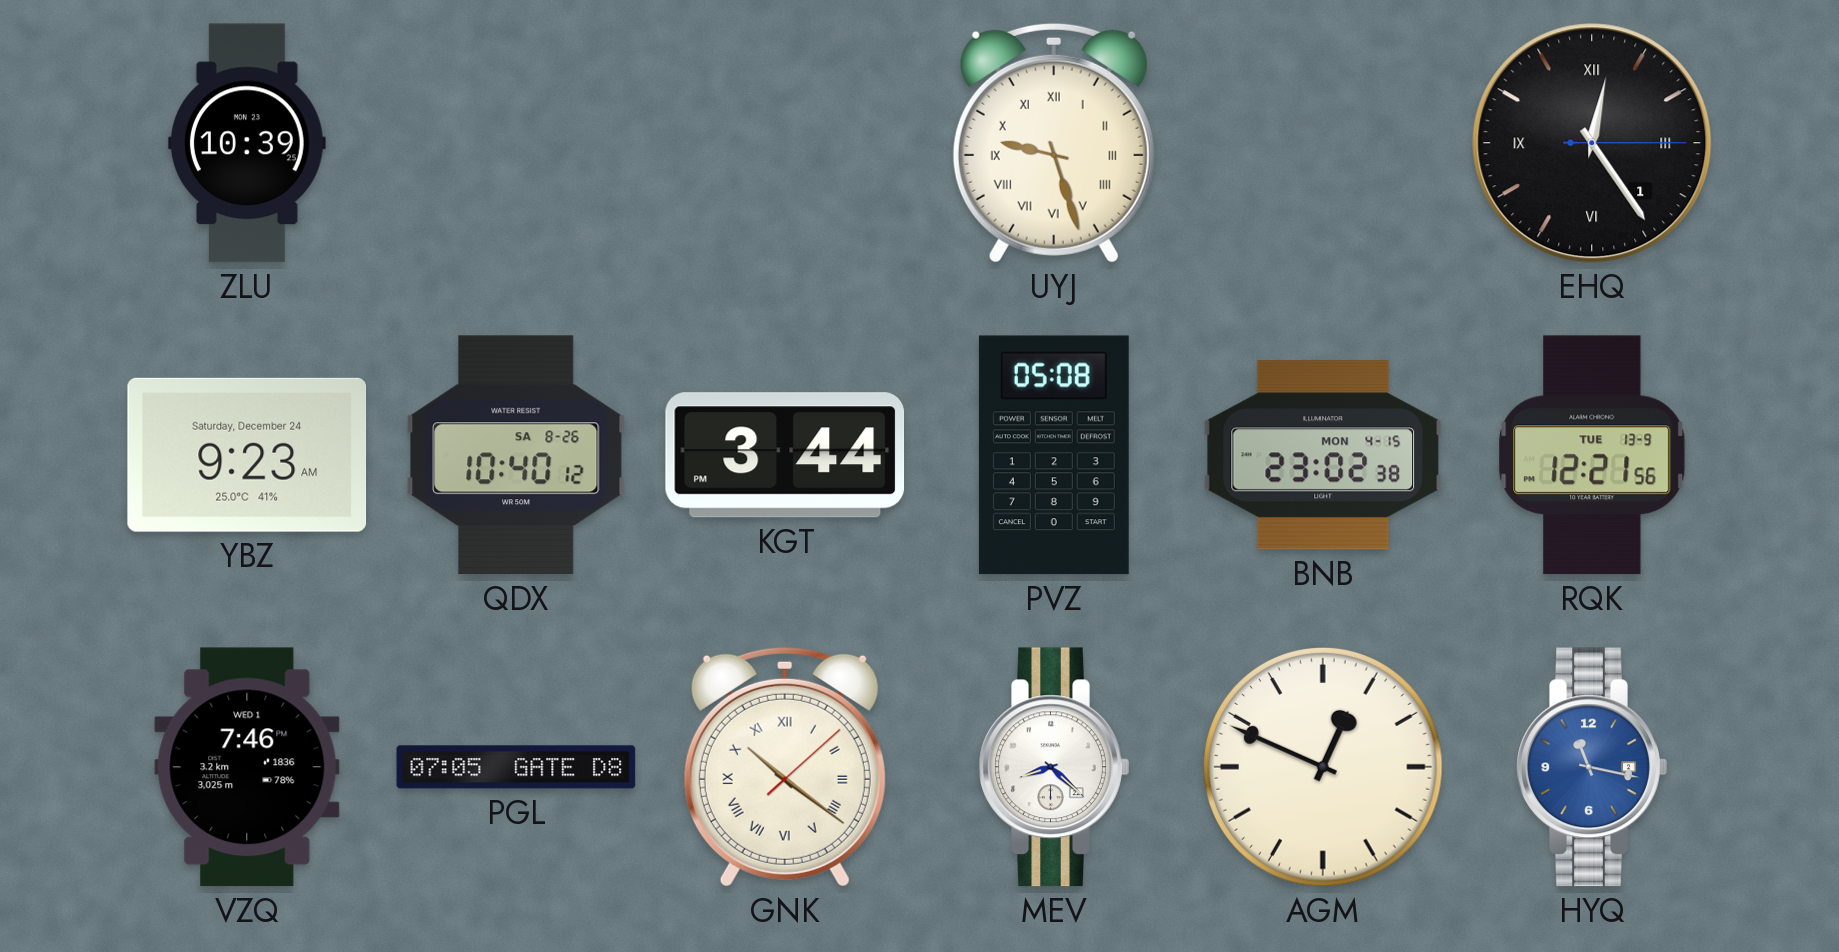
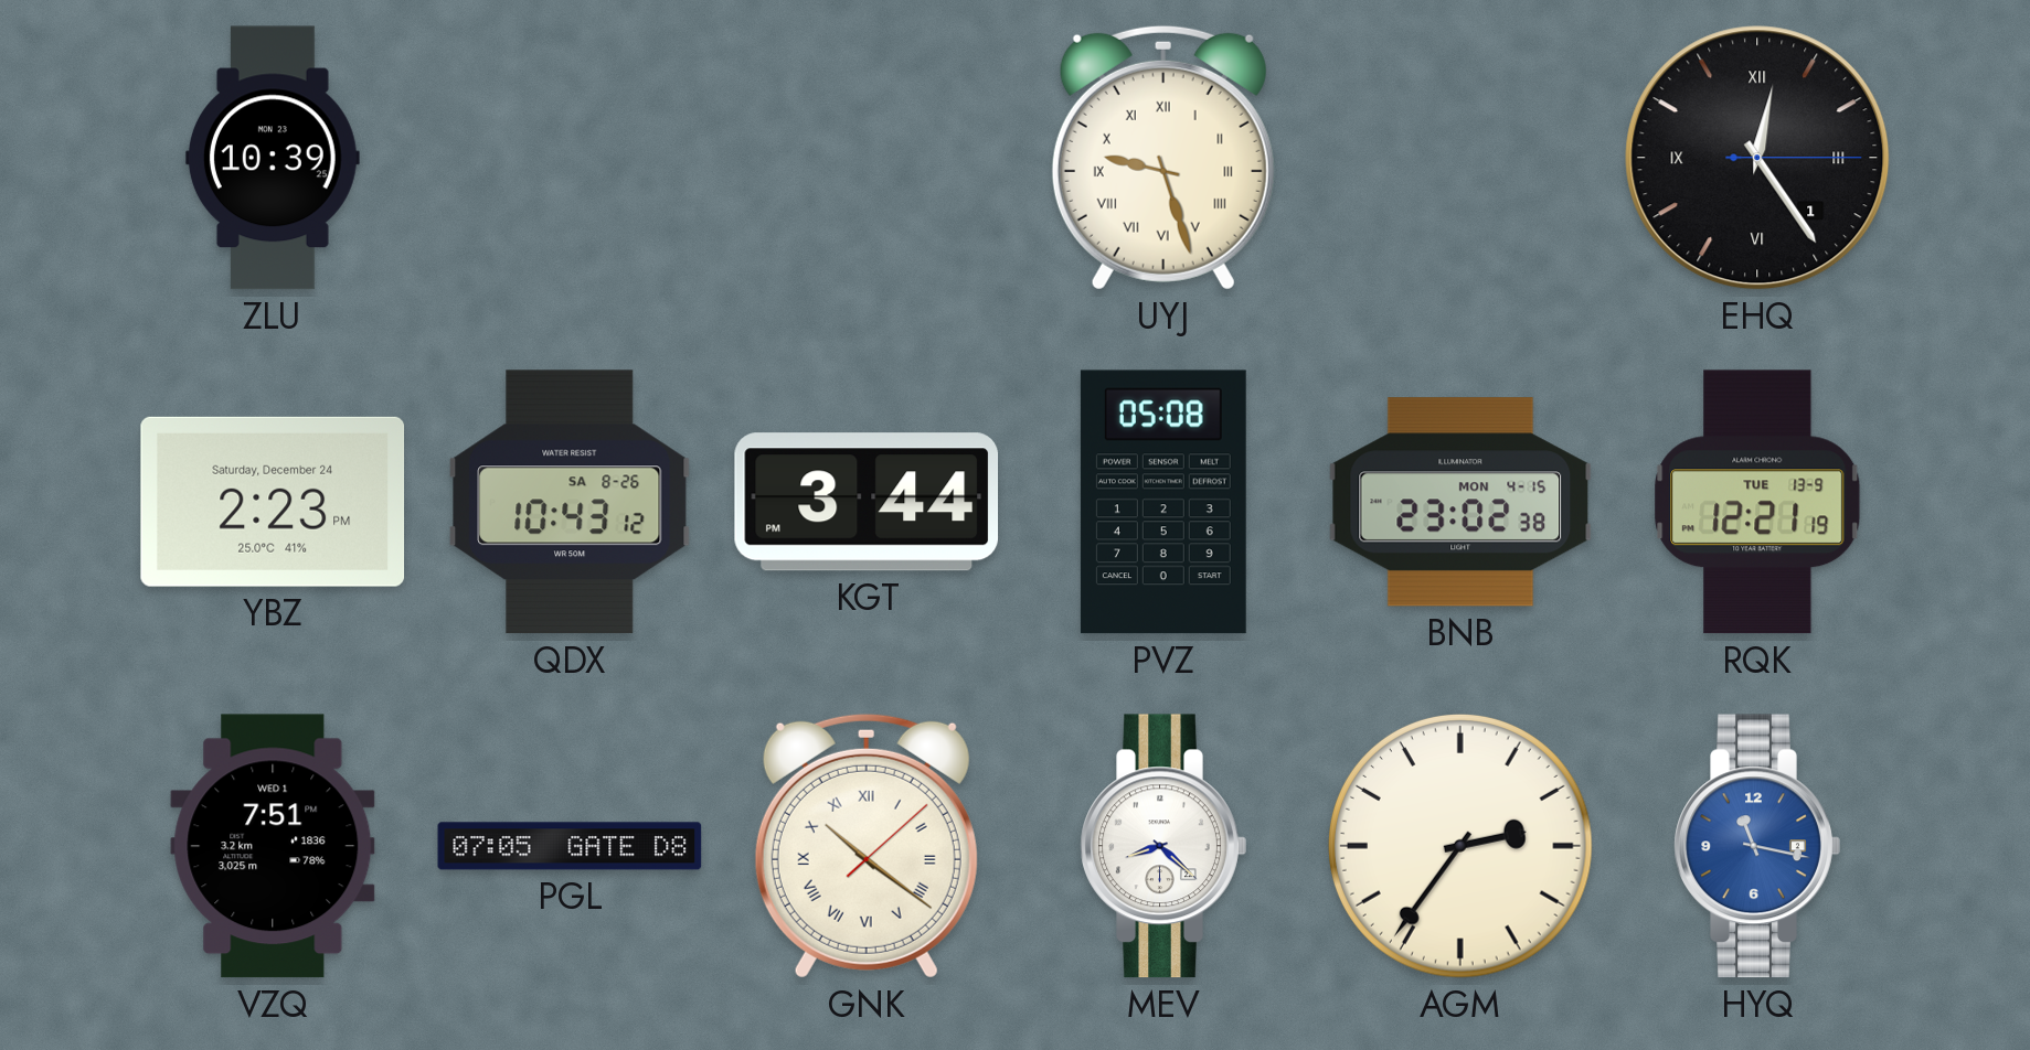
YBZ: 9:23 -> 2:23 (273, 502)
QDX: 10:40 -> 10:43 (570, 502)
RQK: 12:21:56 -> 12:21:19 (1757, 502)
VZQ: 7:46 -> 7:51 (273, 846)
AGM: 12:49 -> 2:36 (1460, 846)
